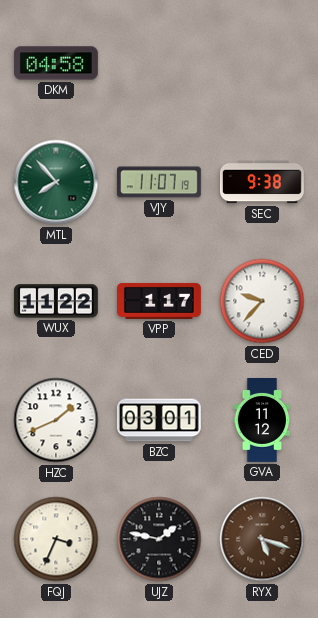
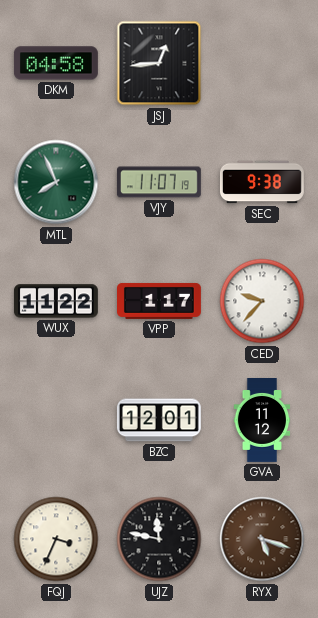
JSJ: none -> 12:44 (159, 63)
MTL: 7:53 -> 7:56 (56, 182)
HZC: 1:41 -> none (56, 420)
BZC: 03:01 -> 12:01 (159, 420)
UJZ: 1:47 -> 11:47 (159, 539)
